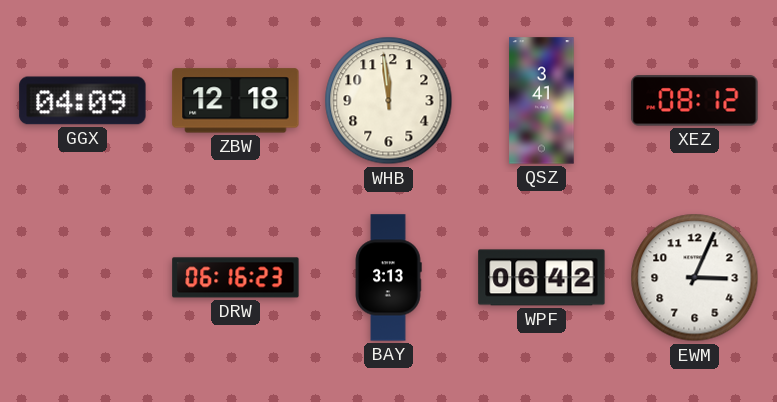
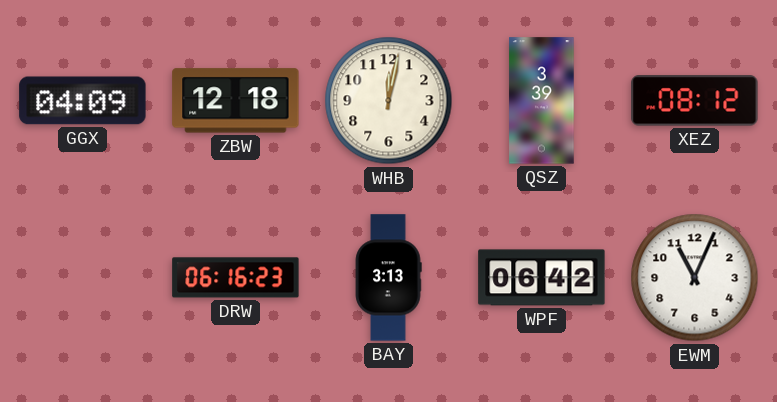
WHB: 11:59 -> 12:02 (389, 101)
QSZ: 3:41 -> 3:39 (542, 101)
EWM: 3:04 -> 11:04 (695, 278)
